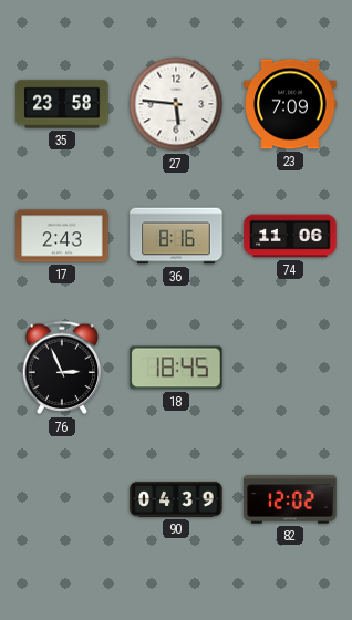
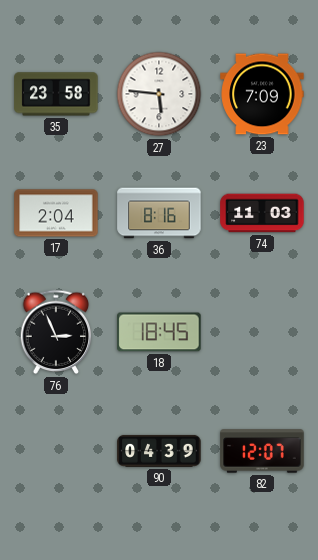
17: 2:43 -> 2:04 (56, 213)
74: 11:06 -> 11:03 (262, 213)
82: 12:02 -> 12:07 (262, 451)
